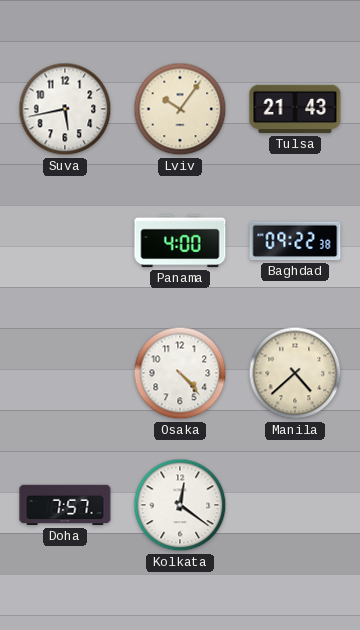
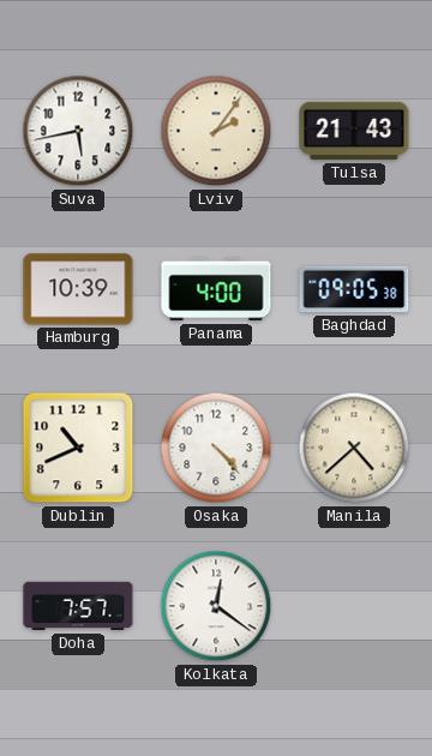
Lviv: 10:06 -> 2:06 (216, 131)
Hamburg: none -> 10:39 (78, 289)
Baghdad: 09:22 -> 09:05 (354, 289)
Dublin: none -> 10:41 (78, 448)
